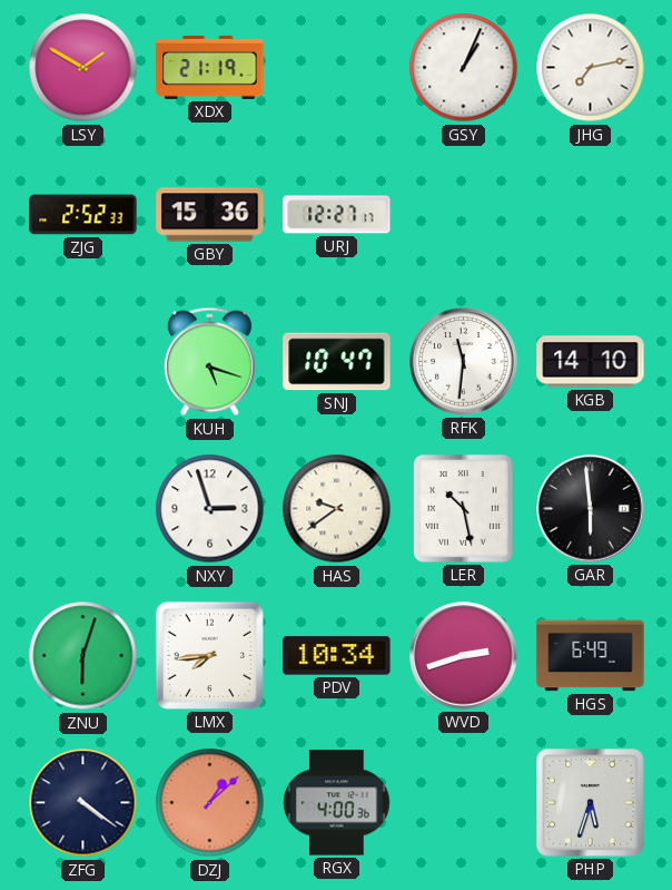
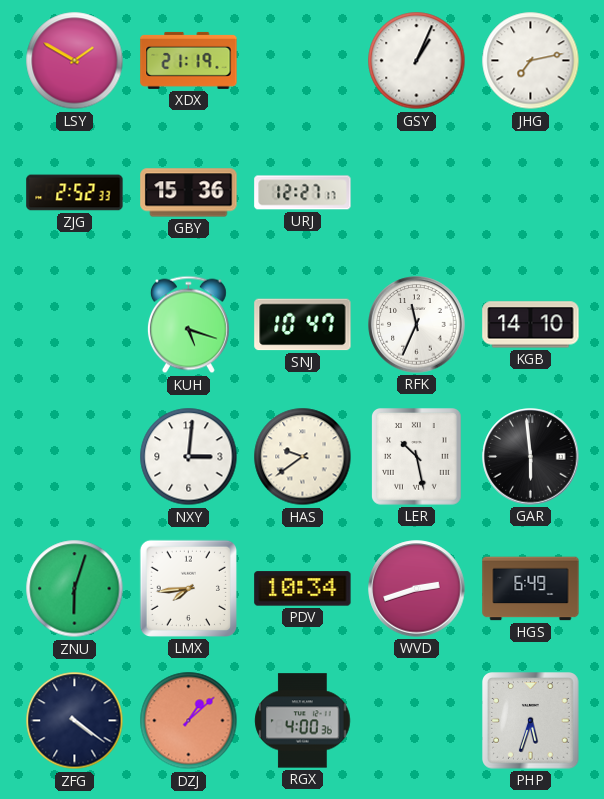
RFK: 11:31 -> 11:34 (417, 325)
NXY: 2:57 -> 3:01 (189, 457)
